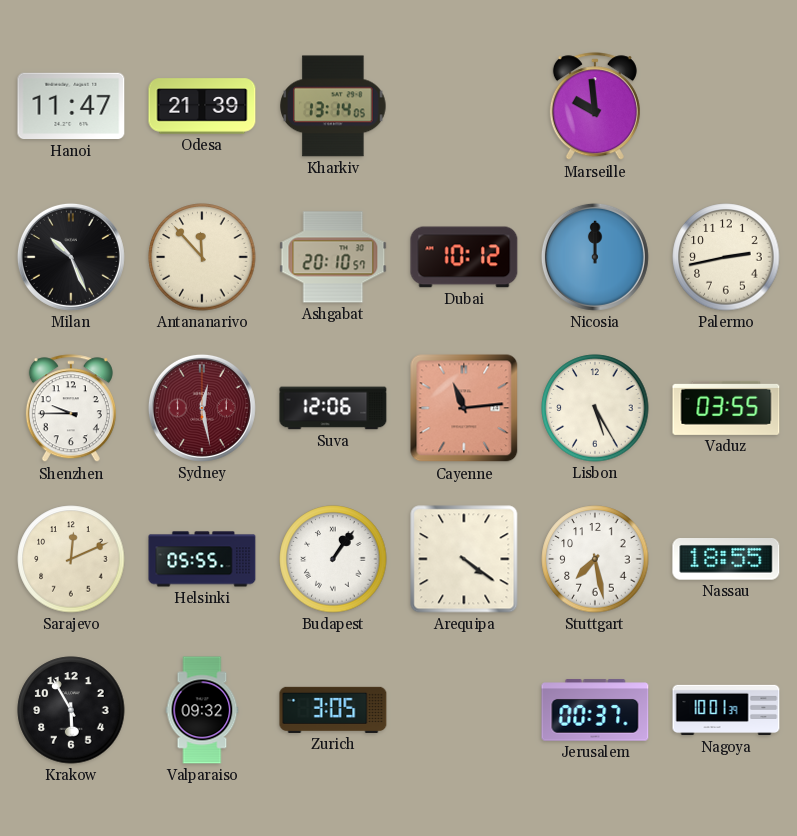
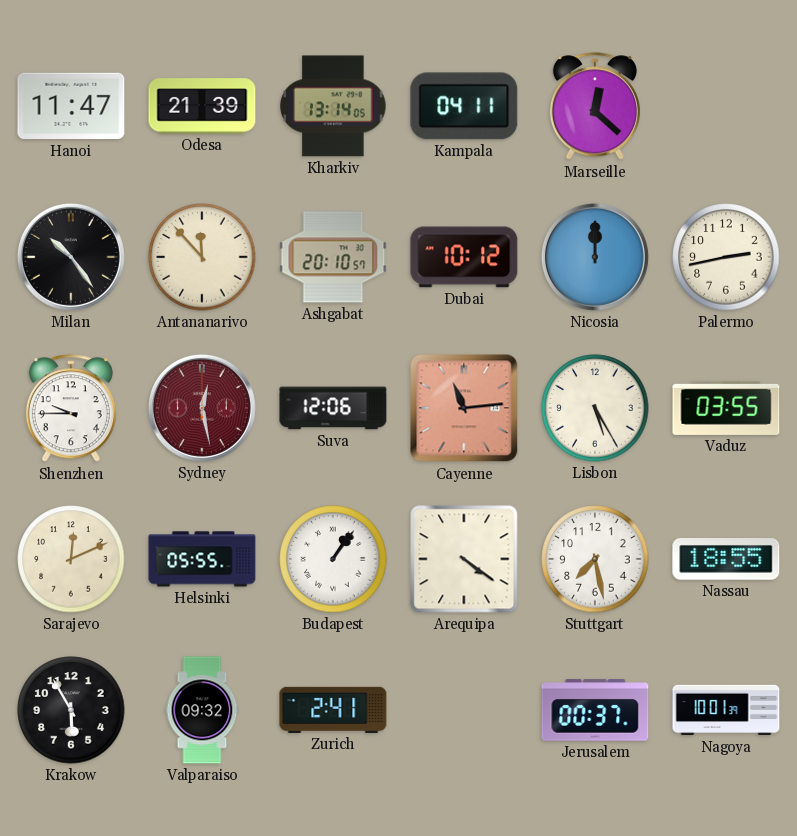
Kampala: none -> 04:11 (464, 106)
Marseille: 9:59 -> 12:22 (595, 107)
Milan: 10:26 -> 10:24 (71, 257)
Zurich: 3:05 -> 2:41 (333, 710)
